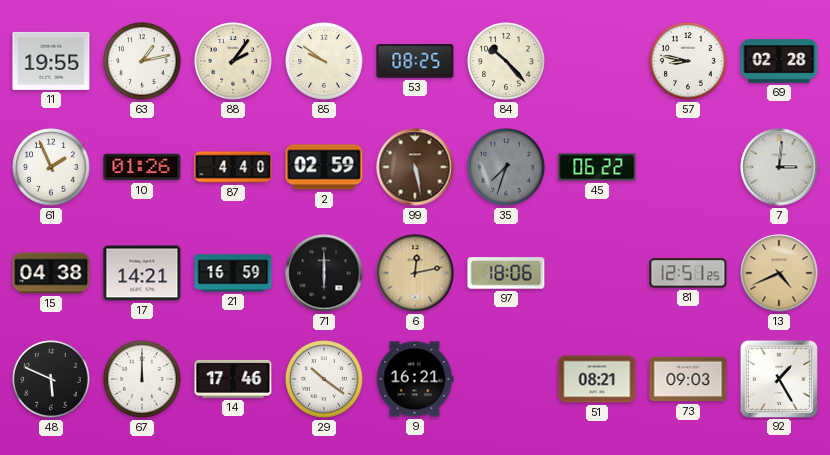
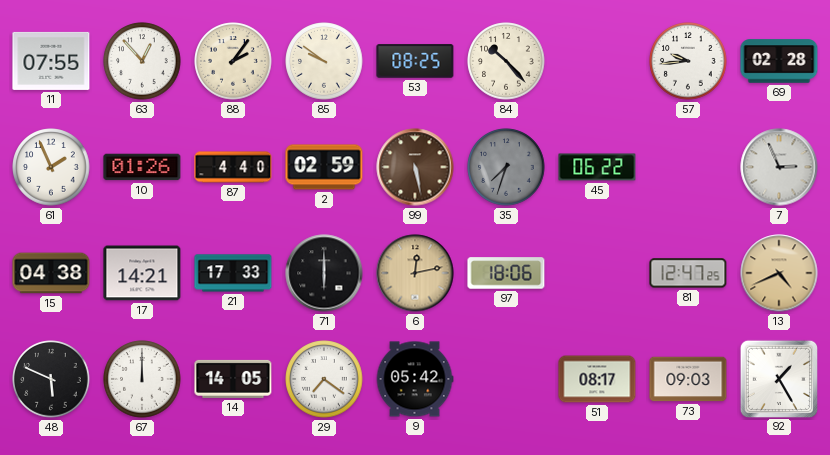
11: 19:55 -> 07:55 (51, 61)
63: 1:13 -> 12:53 (142, 61)
57: 8:47 -> 9:44 (688, 61)
7: 3:01 -> 2:56 (779, 167)
21: 16:59 -> 17:33 (233, 273)
81: 12:51 -> 12:47 (688, 273)
14: 17:46 -> 14:05 (233, 379)
29: 10:21 -> 7:21 (324, 379)
9: 16:21 -> 05:42 (415, 379)
51: 08:21 -> 08:17 (597, 379)
